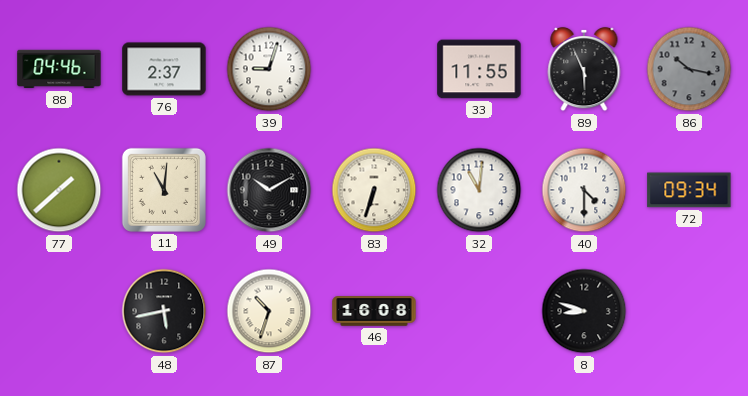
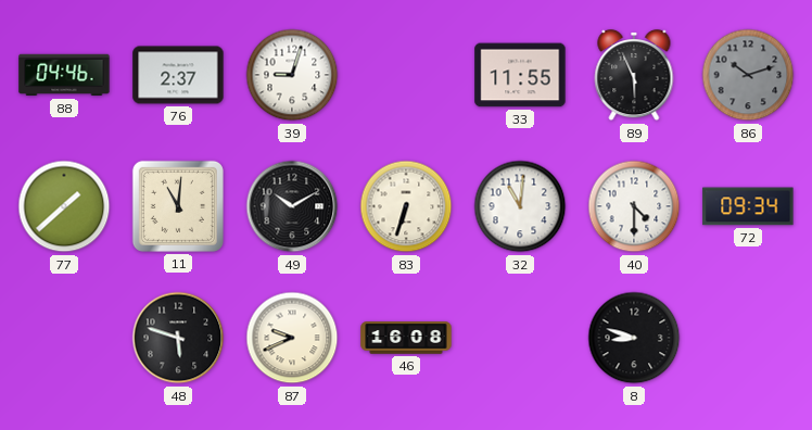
86: 10:17 -> 10:12 (748, 75)
48: 5:43 -> 5:48 (178, 338)
87: 10:33 -> 9:41 (292, 338)
